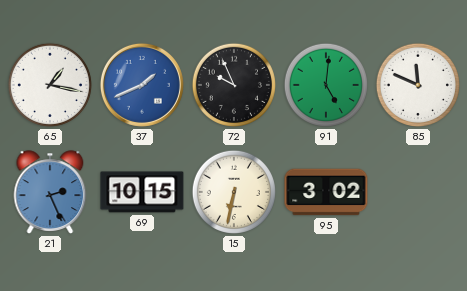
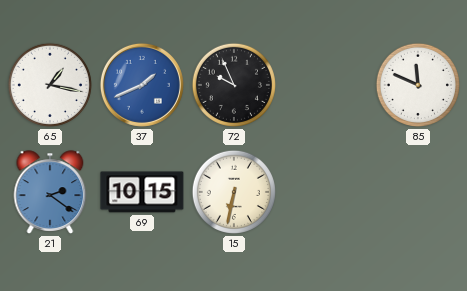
91: 5:01 -> none (326, 85)
21: 2:26 -> 2:21 (50, 192)
95: 3:02 -> none (326, 192)
